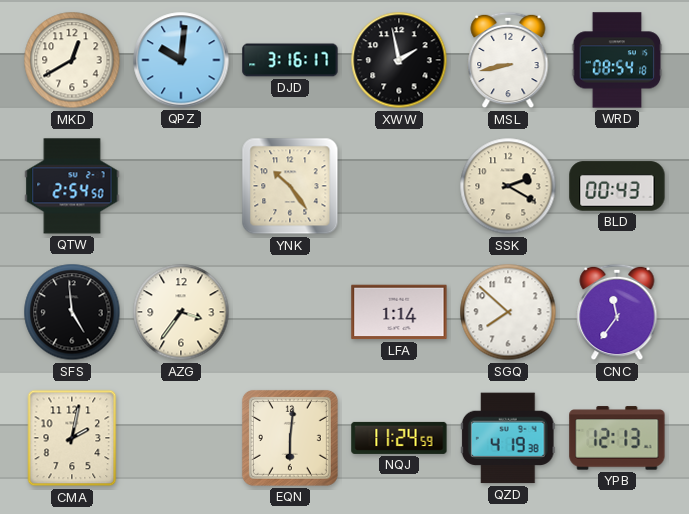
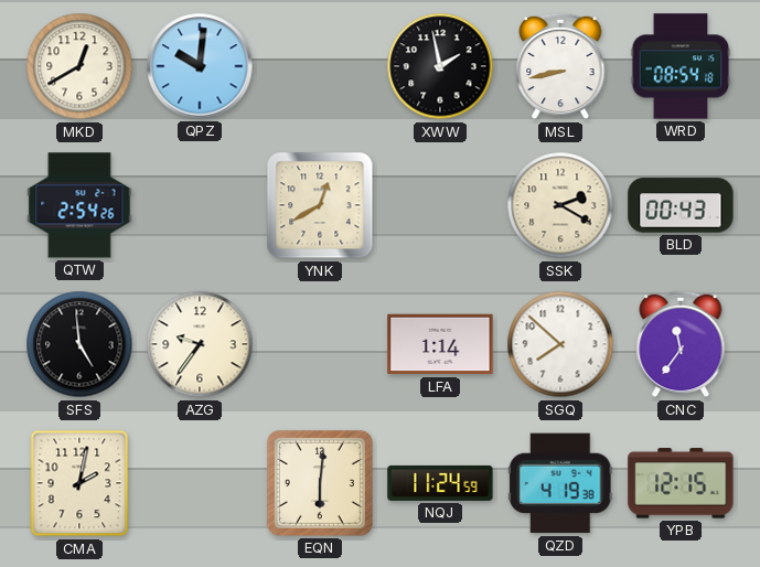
DJD: 3:16 -> none (290, 60)
QTW: 2:54:50 -> 2:54:26 (79, 205)
YNK: 10:24 -> 12:40 (320, 205)
AZG: 3:36 -> 9:36 (200, 344)
YPB: 12:13 -> 12:15 (681, 483)
